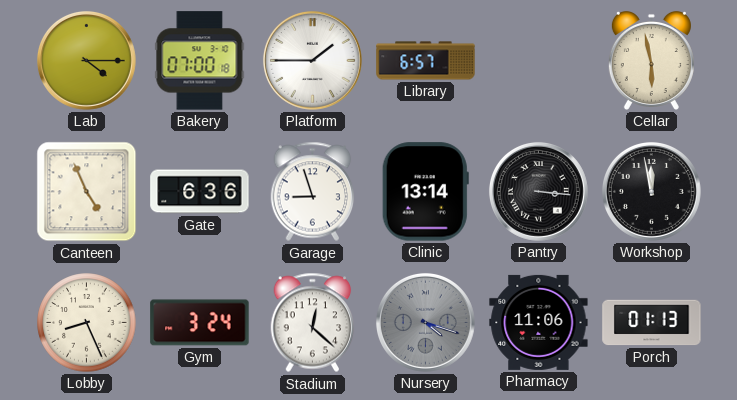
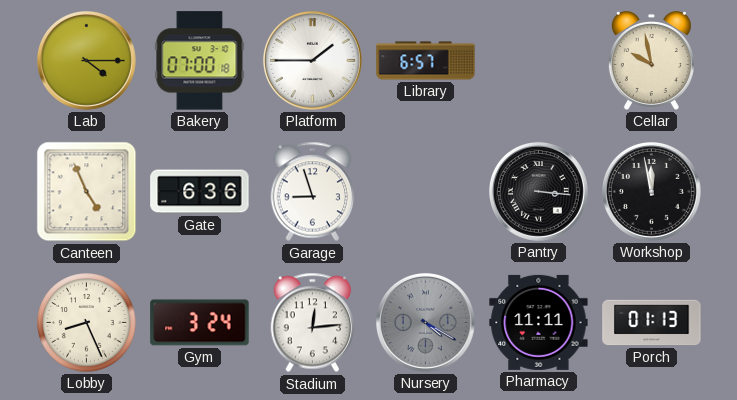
Cellar: 5:58 -> 9:58 (651, 60)
Clinic: 13:14 -> none (425, 192)
Stadium: 12:22 -> 12:14 (313, 323)
Nursery: 4:18 -> 4:20 (425, 322)
Pharmacy: 11:06 -> 11:11 (539, 322)
